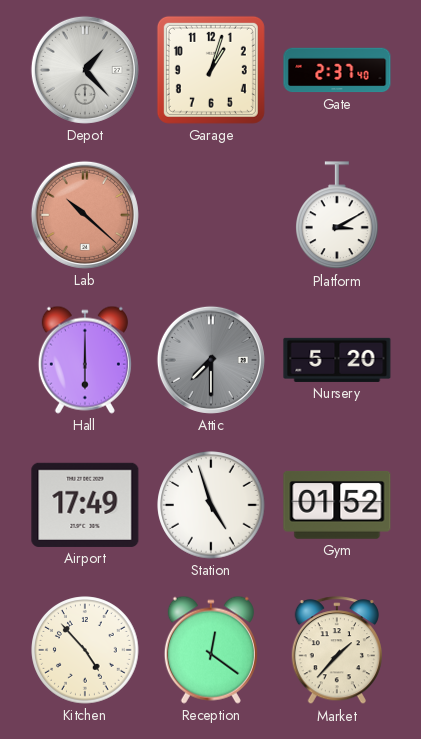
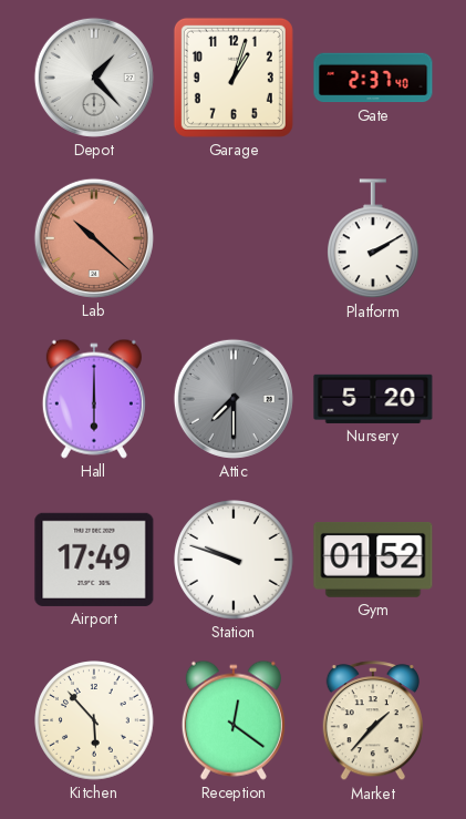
Platform: 3:10 -> 2:10 (374, 239)
Station: 4:57 -> 9:48 (234, 560)
Kitchen: 4:53 -> 5:53 (94, 720)
